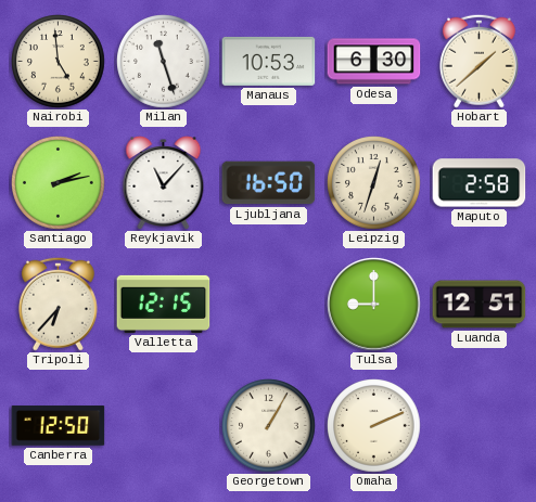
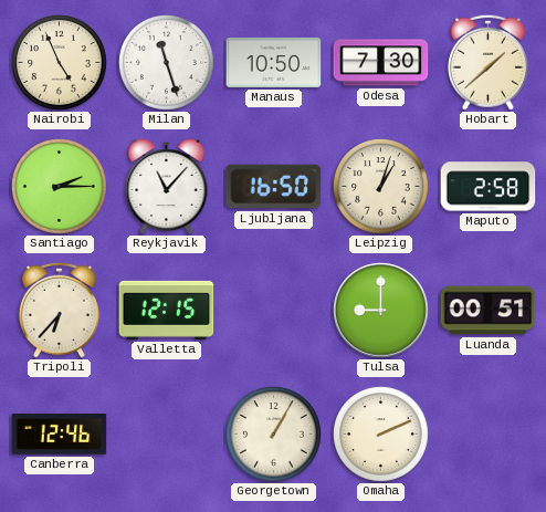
Nairobi: 4:59 -> 4:56 (60, 63)
Manaus: 10:53 -> 10:50 (274, 62)
Odesa: 6:30 -> 7:30 (381, 63)
Santiago: 2:13 -> 2:15 (60, 187)
Leipzig: 12:33 -> 1:03 (381, 187)
Luanda: 12:51 -> 00:51 (489, 311)
Canberra: 12:50 -> 12:46 (60, 435)
